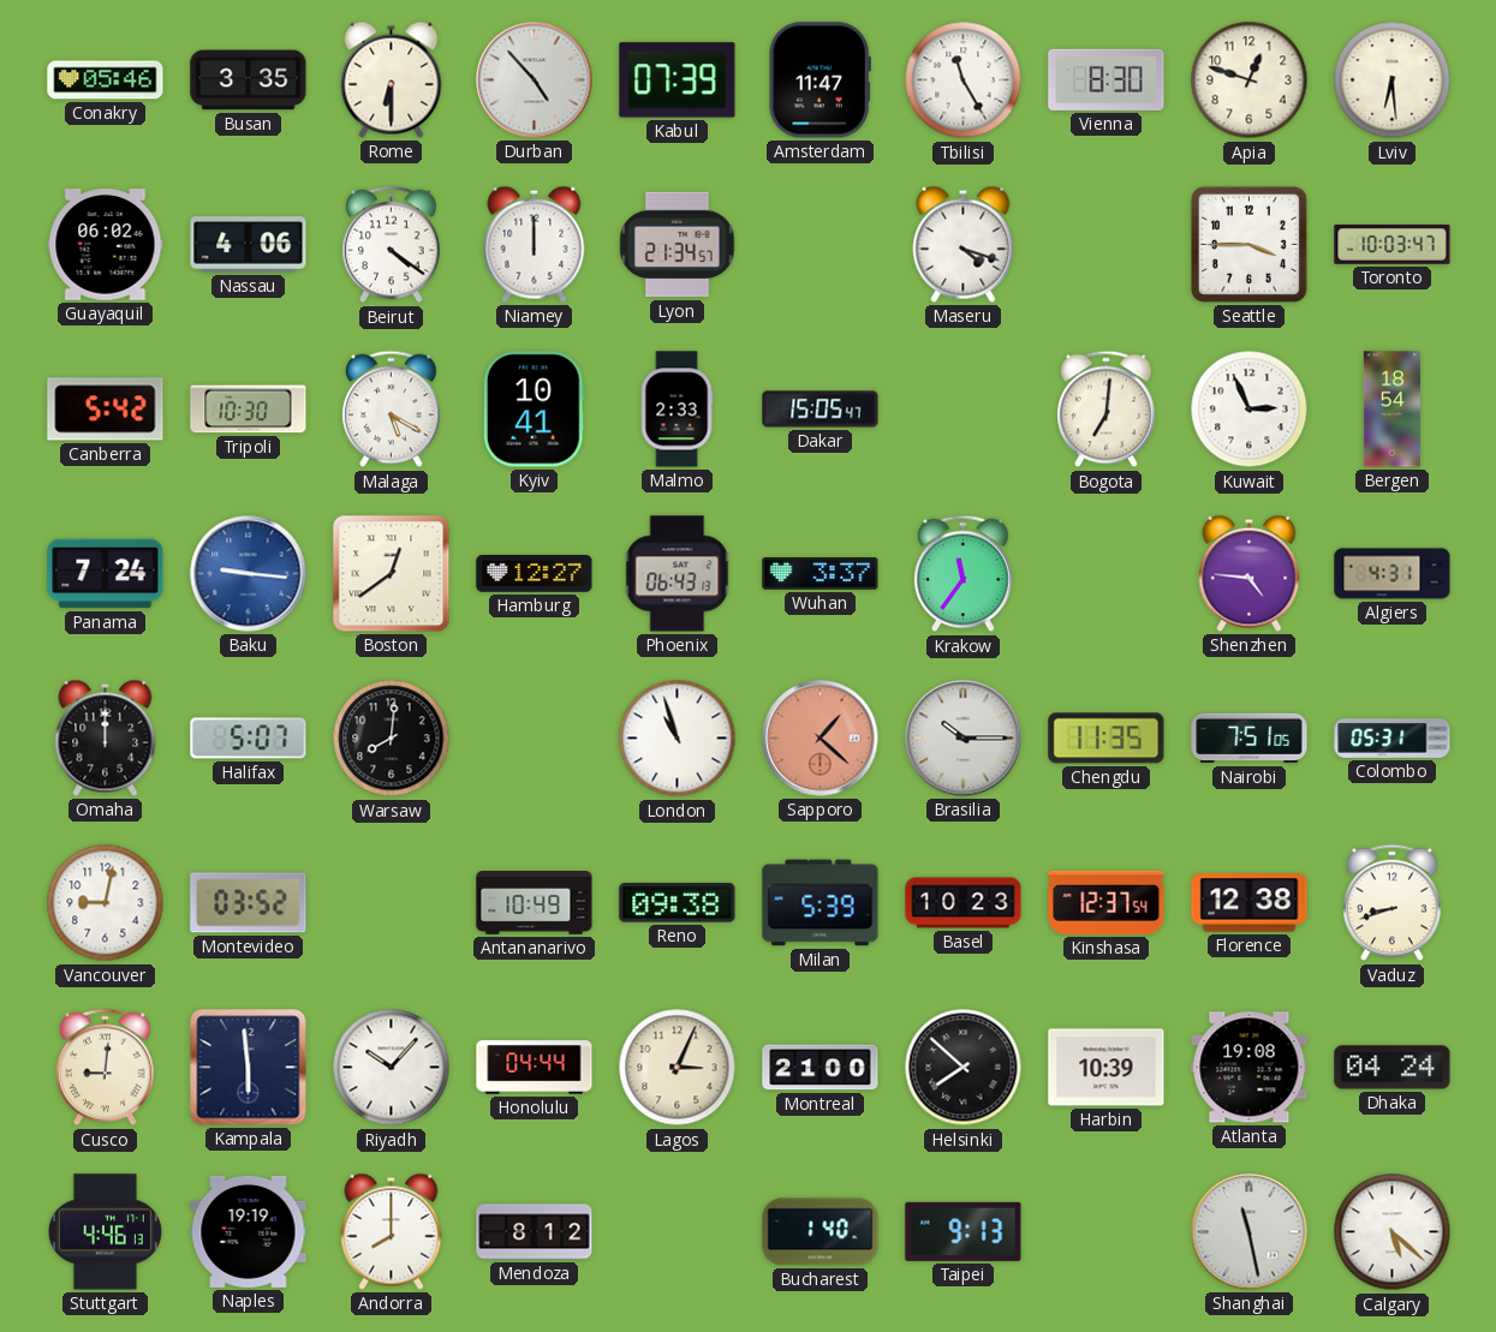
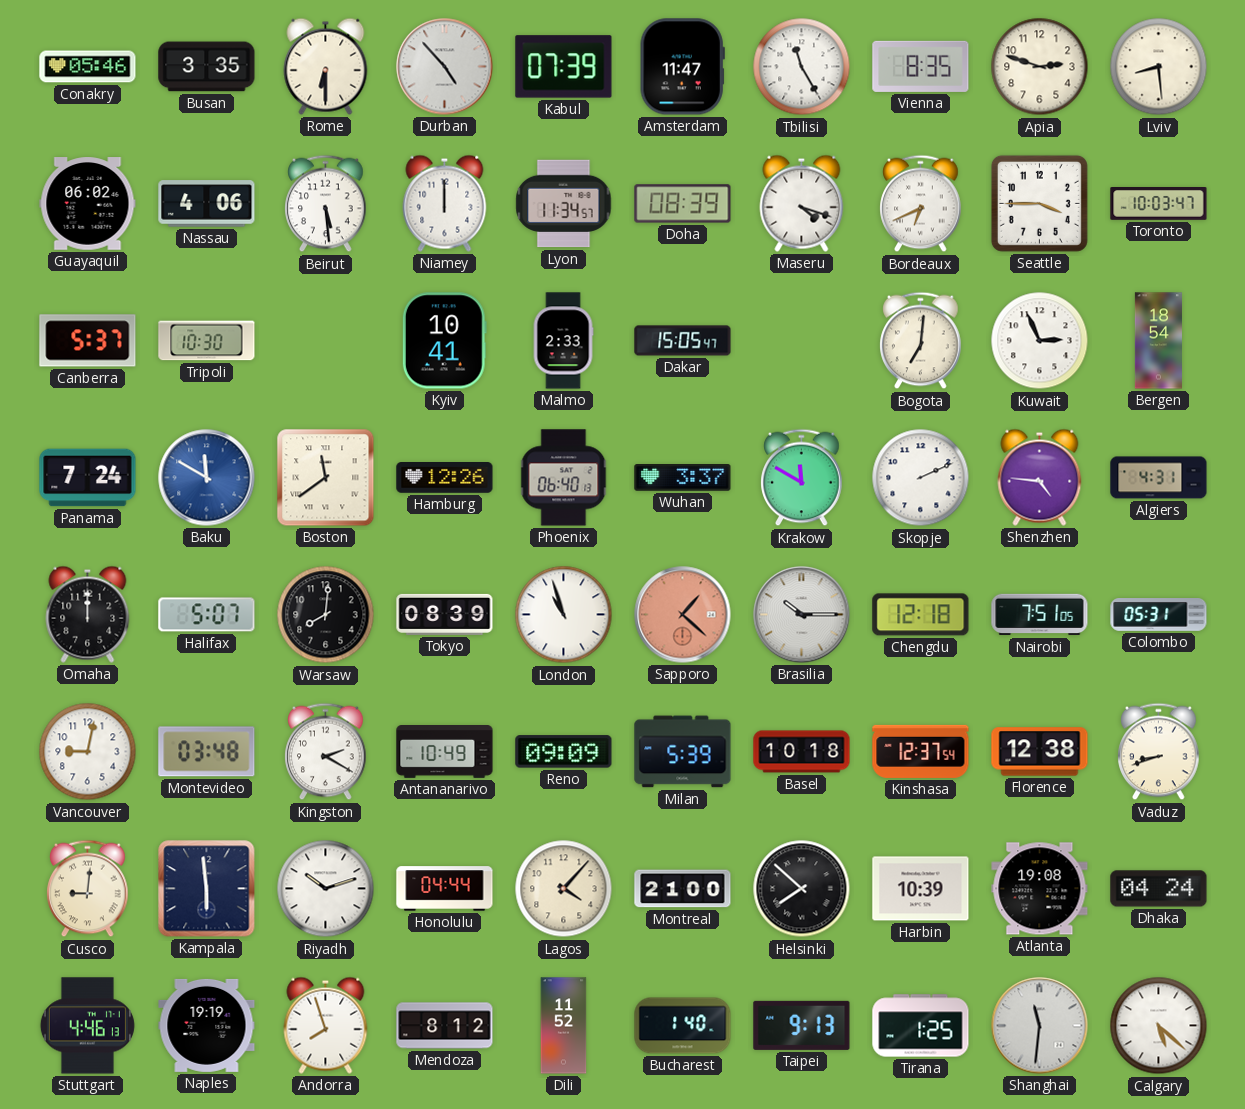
Vienna: 8:30 -> 8:35 (921, 66)
Apia: 12:48 -> 2:48 (1040, 67)
Lviv: 6:29 -> 8:29 (1159, 67)
Beirut: 4:21 -> 5:29 (326, 204)
Lyon: 21:34 -> 11:34 (564, 204)
Doha: none -> 08:39 (683, 204)
Bordeaux: none -> 6:41 (921, 204)
Canberra: 5:42 -> 5:37 (88, 341)
Malaga: 5:20 -> none (392, 410)
Baku: 9:16 -> 11:50 (207, 478)
Boston: 12:39 -> 11:39 (326, 478)
Hamburg: 12:27 -> 12:26 (445, 478)
Phoenix: 06:43 -> 06:40 (564, 478)
Krakow: 11:36 -> 11:50 (802, 478)
Skopje: none -> 2:11 (921, 478)
Tokyo: none -> 08:39 (445, 614)
Chengdu: 11:35 -> 12:18 (921, 615)
Montevideo: 03:52 -> 03:48 (207, 752)
Kingston: none -> 2:20 (326, 752)
Reno: 09:38 -> 09:09 (564, 752)
Basel: 10:23 -> 10:18 (802, 752)
Riyadh: 10:07 -> 10:12 (326, 889)
Lagos: 3:04 -> 4:07 (564, 889)
Andorra: 8:00 -> 7:57 (326, 1025)
Dili: none -> 11:52 (564, 1026)
Tirana: none -> 1:25 (921, 1026)
Shanghai: 11:28 -> 11:31 (1040, 1026)
